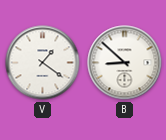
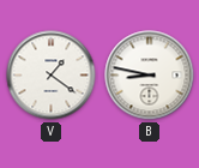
B: 8:52 -> 8:47 (150, 76)
